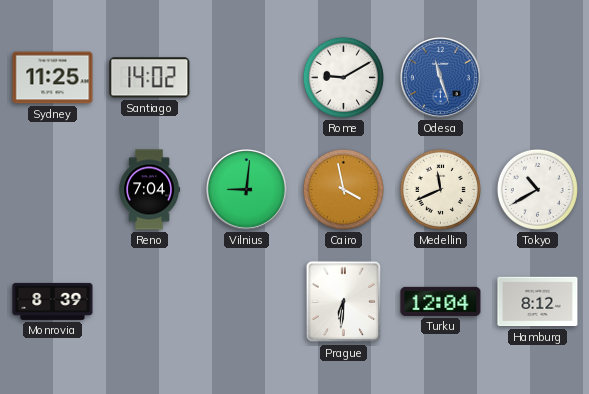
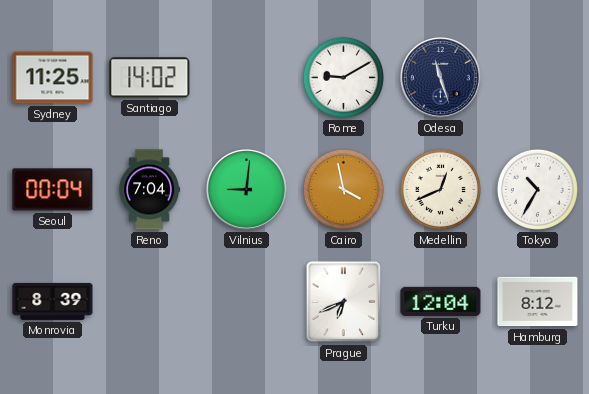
Odesa dial: blue -> navy (440, 77)
Seoul: none -> 00:04 (53, 190)
Medellin: 11:41 -> 12:41 (440, 189)
Tokyo: 10:40 -> 10:35 (537, 189)
Prague: 6:31 -> 6:41 (344, 302)
